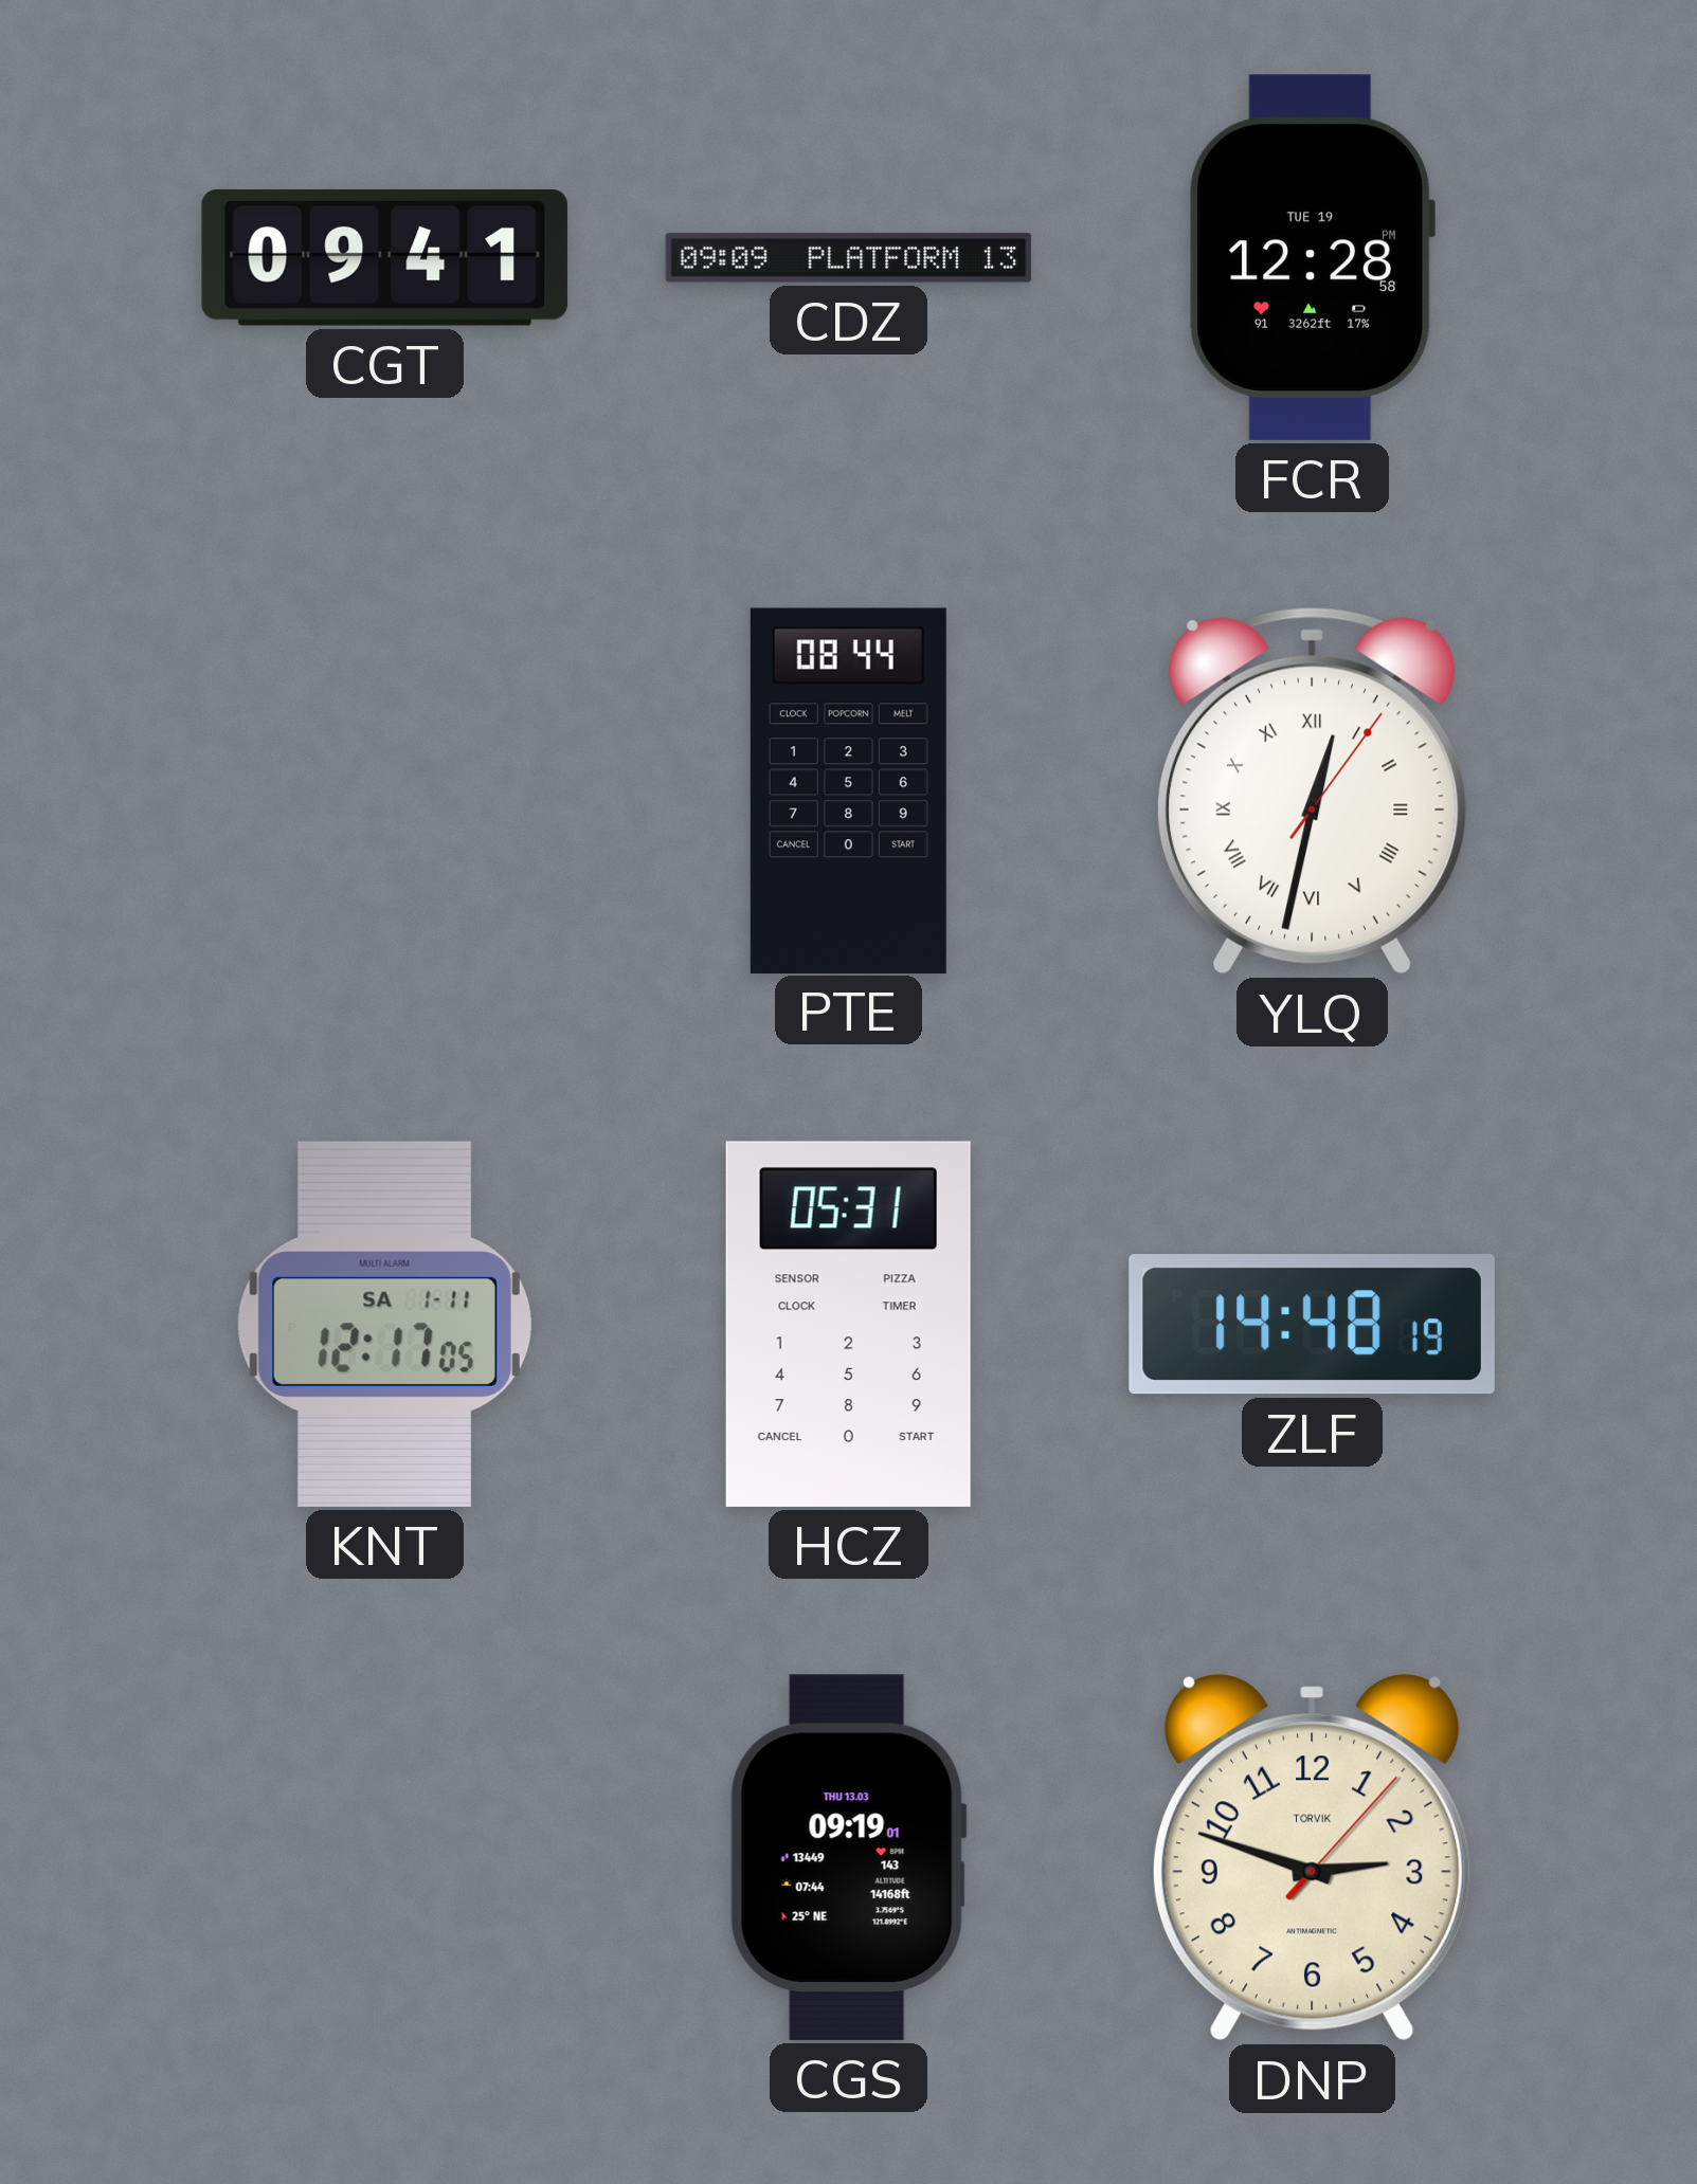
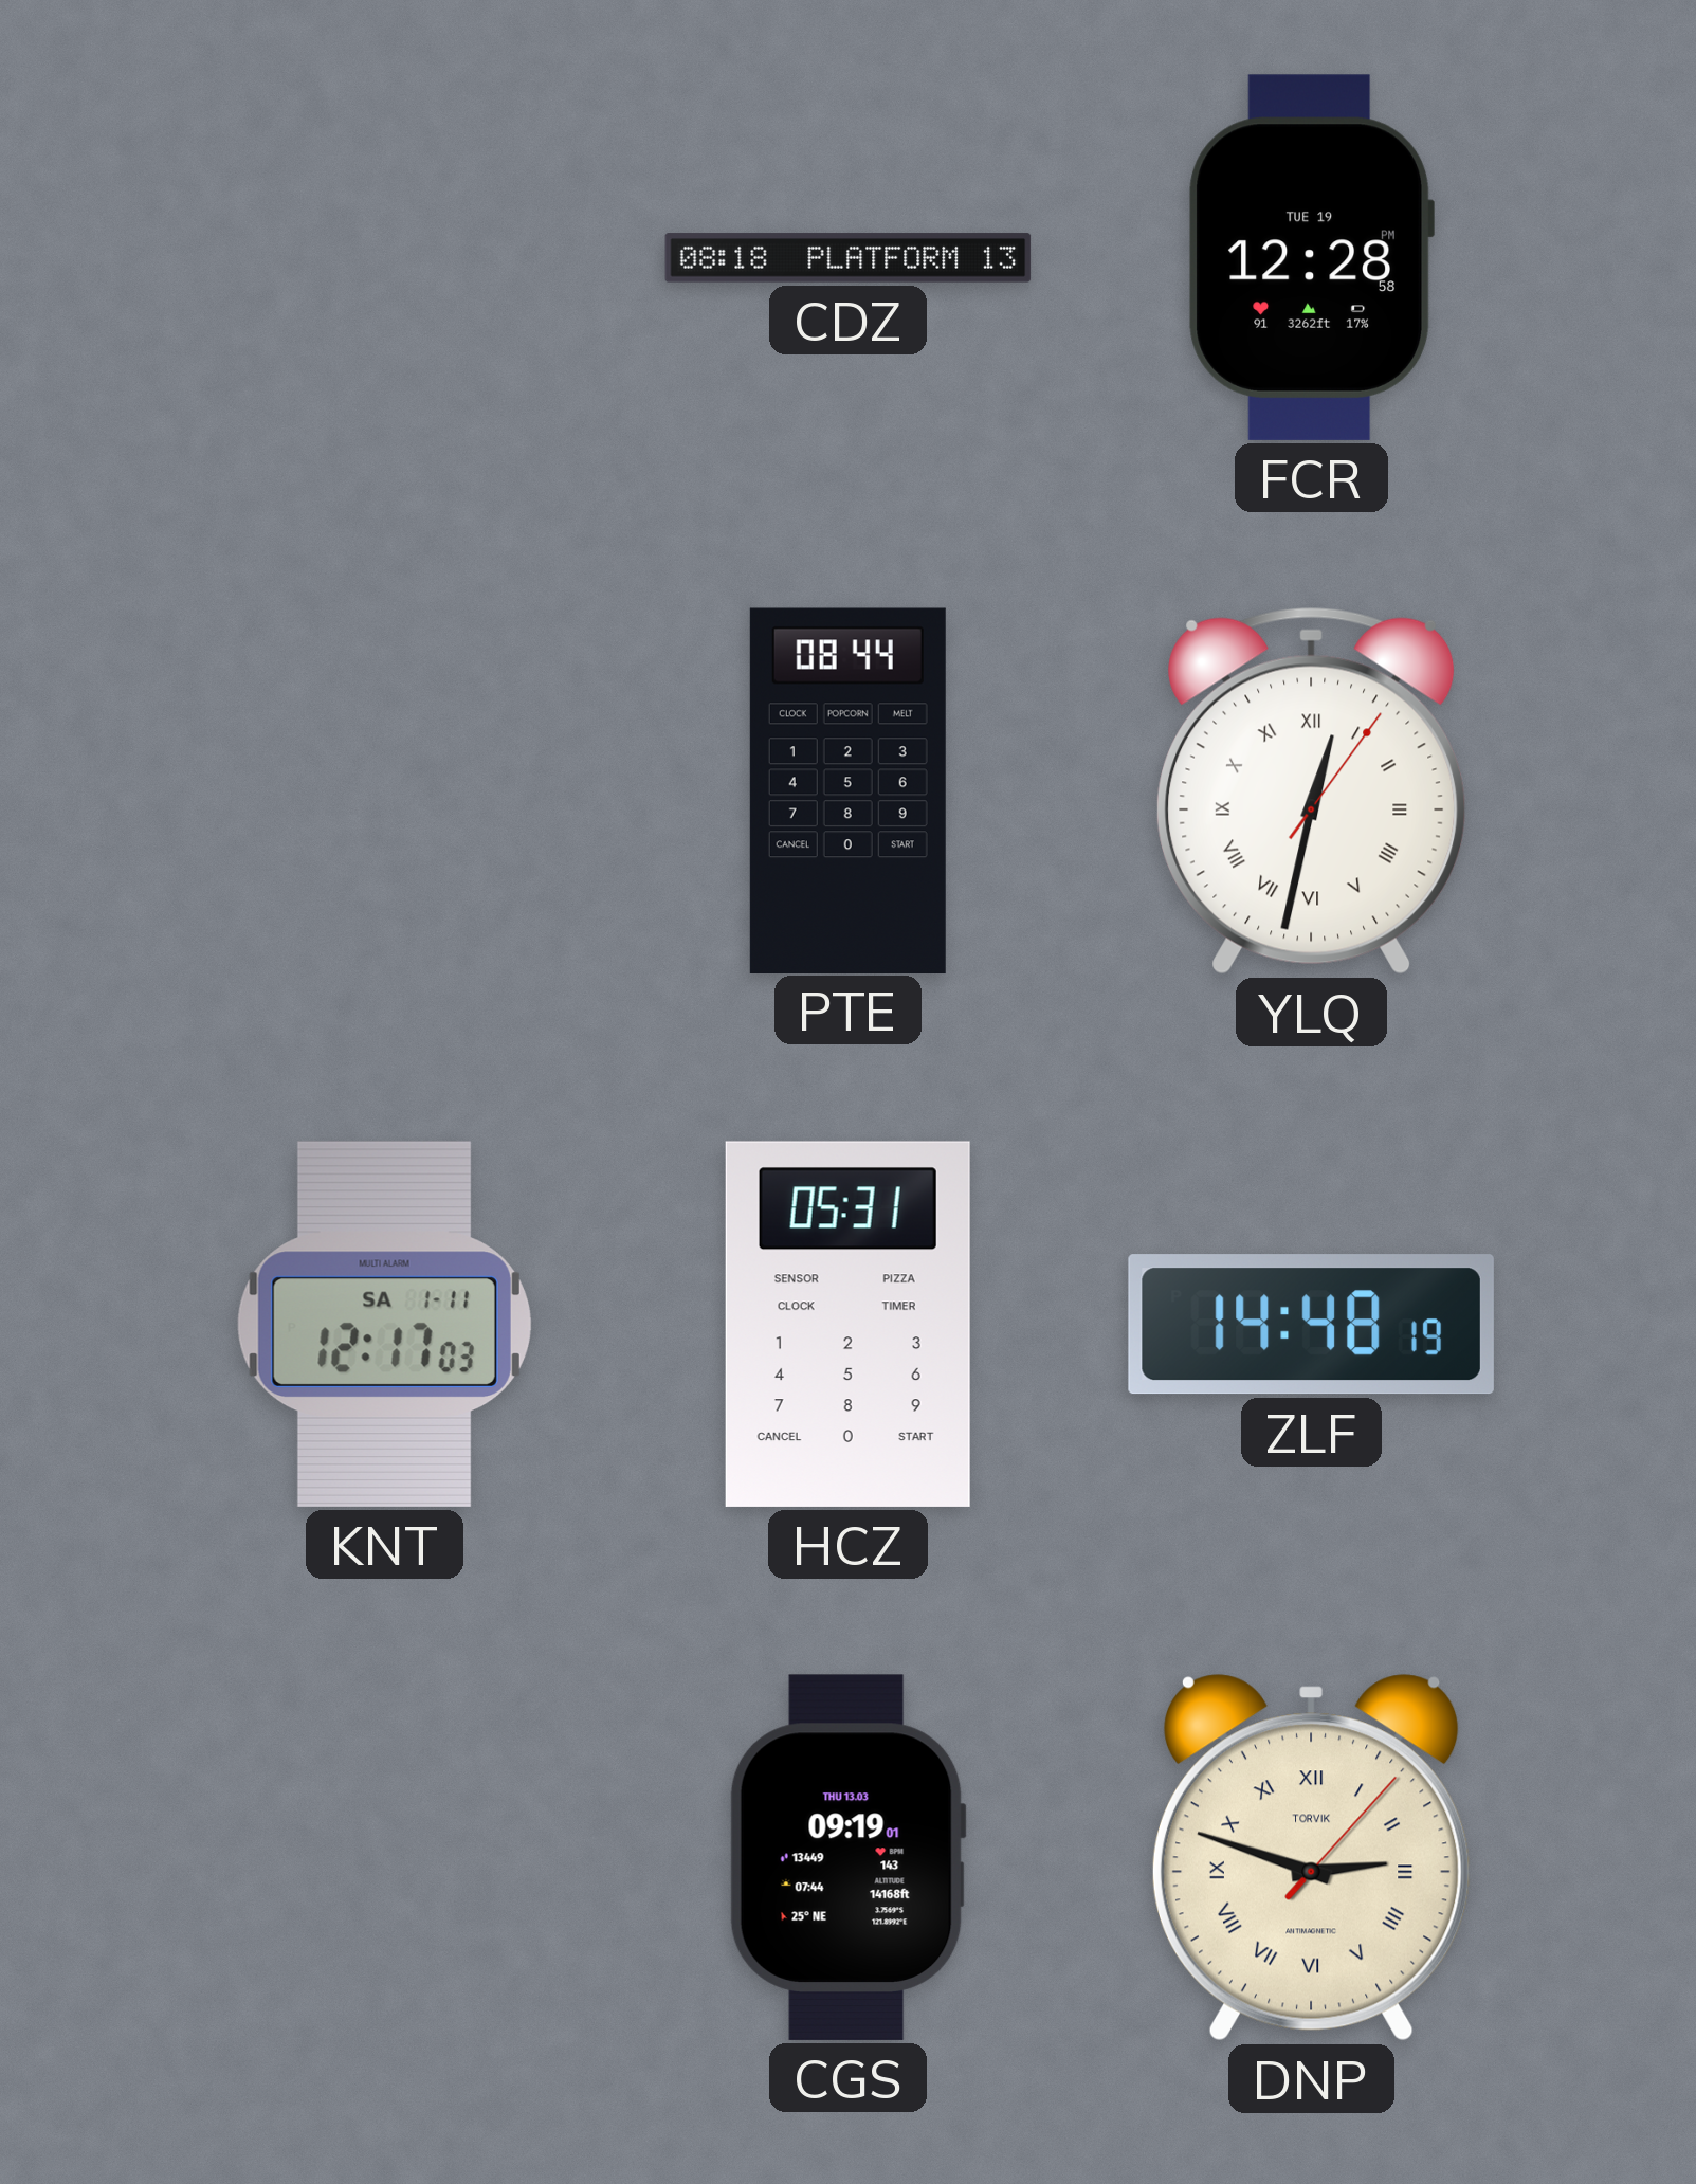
CGT: 09:41 -> none (384, 257)
CDZ: 09:09 -> 08:18 (849, 258)
KNT: 12:17:05 -> 12:17:03 (384, 1324)
DNP numerals: Arabic -> Roman (1311, 1858)
